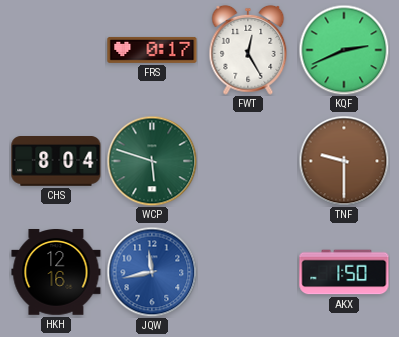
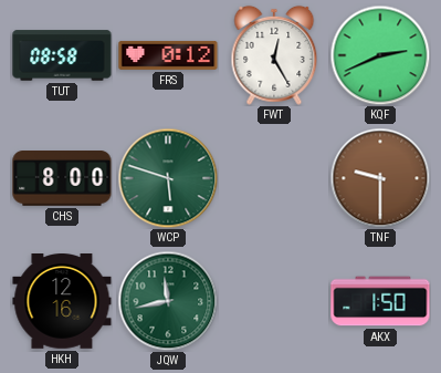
TUT: none -> 08:58 (62, 55)
FRS: 0:17 -> 0:12 (168, 55)
CHS: 8:04 -> 8:00 (62, 179)
JQW dial: blue -> green (168, 301)
